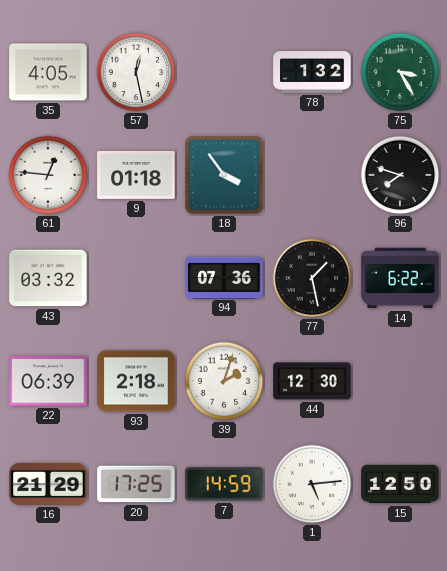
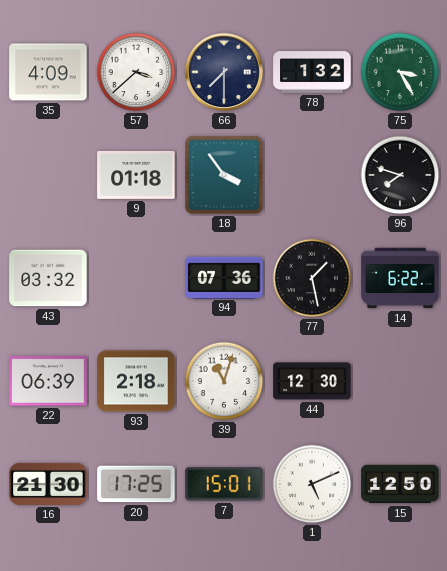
35: 4:05 -> 4:09 (48, 72)
57: 12:28 -> 3:38 (136, 72)
66: none -> 7:30 (224, 72)
61: 12:46 -> none (48, 175)
39: 2:03 -> 11:03 (224, 381)
16: 21:29 -> 21:30 (48, 484)
7: 14:59 -> 15:01 (224, 484)
1: 5:14 -> 5:11 (312, 484)
